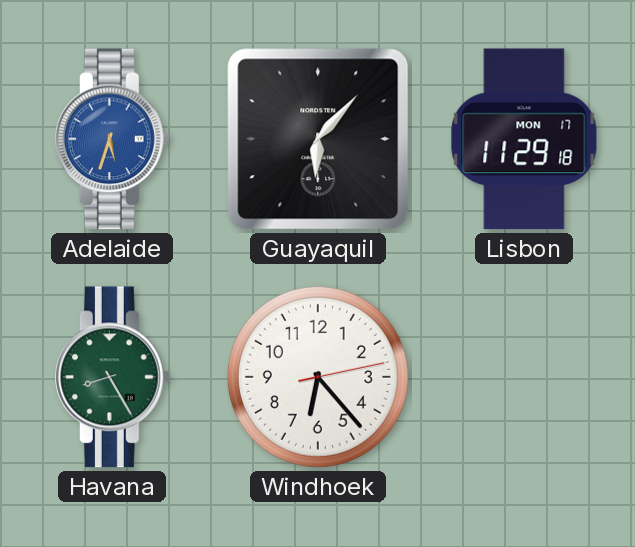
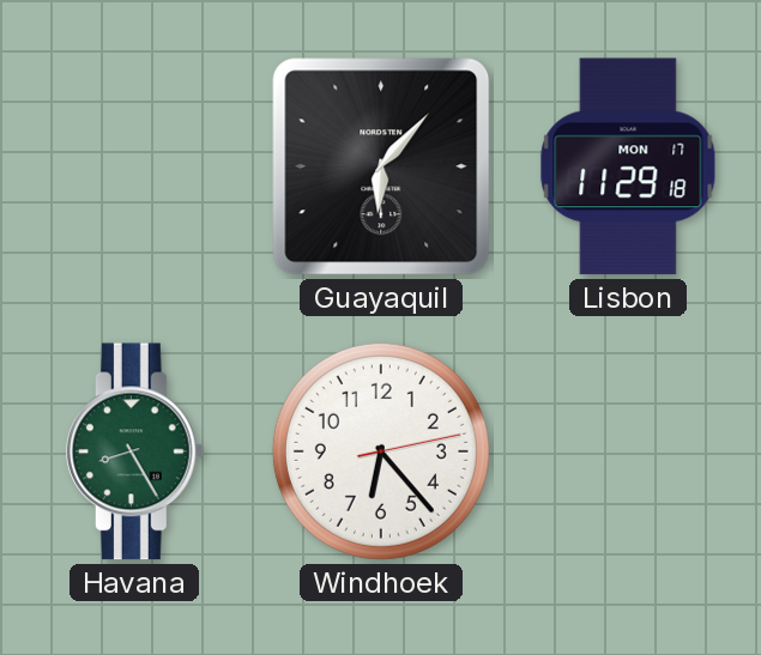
Adelaide: 5:33 -> none (112, 139)
